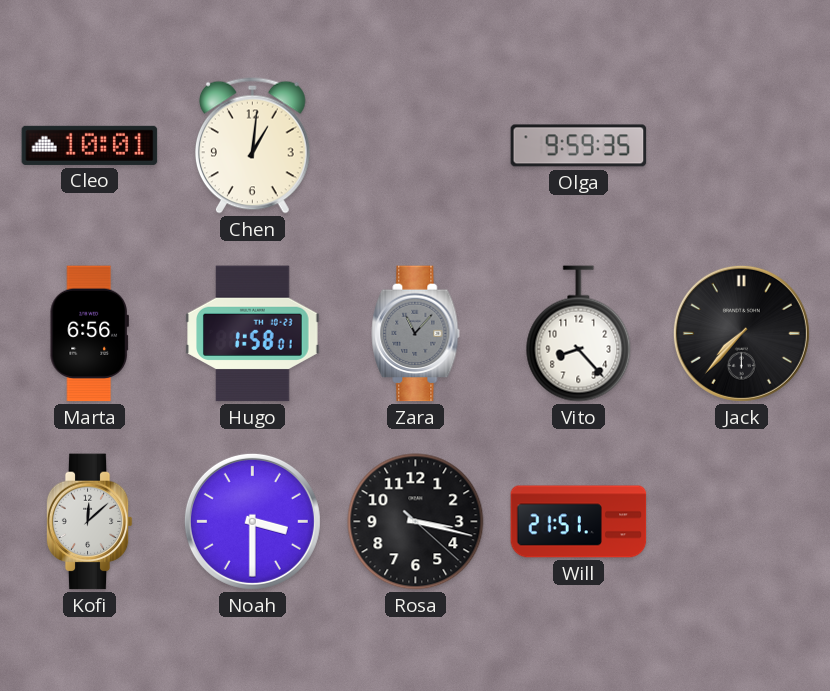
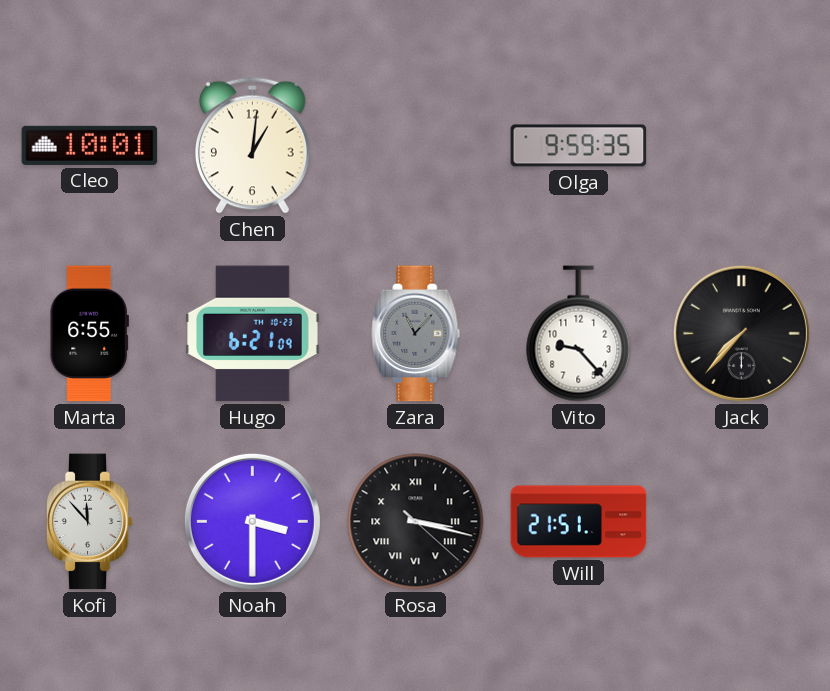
Marta: 6:56 -> 6:55 (89, 334)
Hugo: 1:58 -> 6:21 (253, 334)
Vito: 8:23 -> 9:23 (579, 334)
Kofi: 12:08 -> 11:53 (89, 522)
Rosa numerals: Arabic -> Roman (416, 522)
